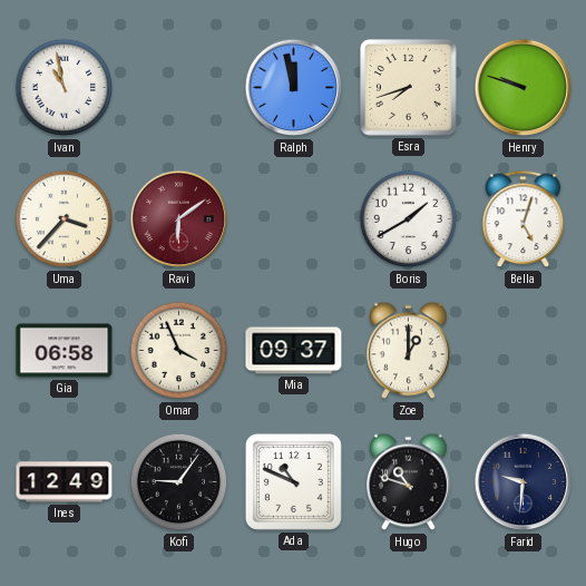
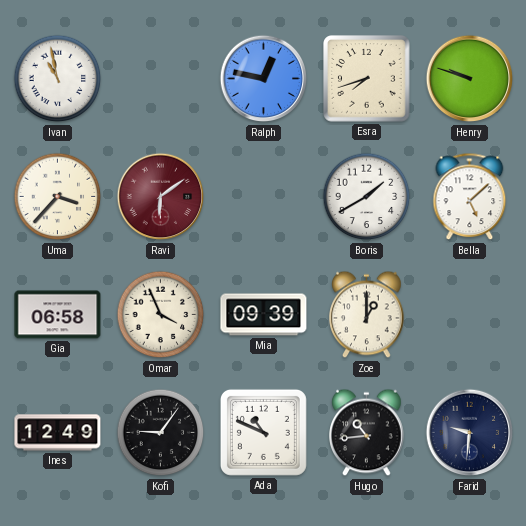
Ralph: 11:58 -> 12:47 (264, 79)
Bella: 5:03 -> 5:08 (470, 197)
Mia: 09:37 -> 09:39 (264, 315)
Hugo: 10:48 -> 10:44 (367, 433)
